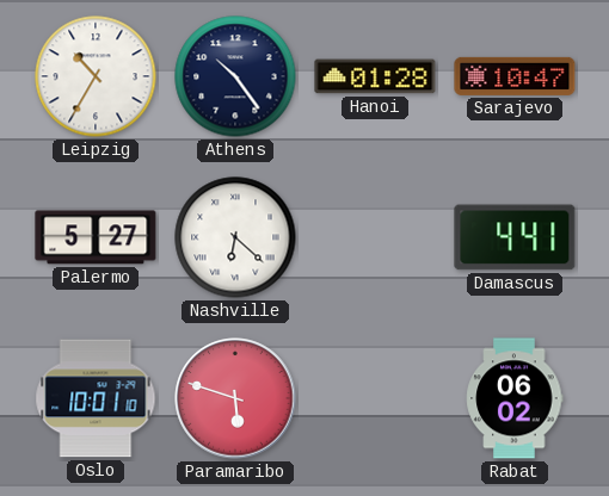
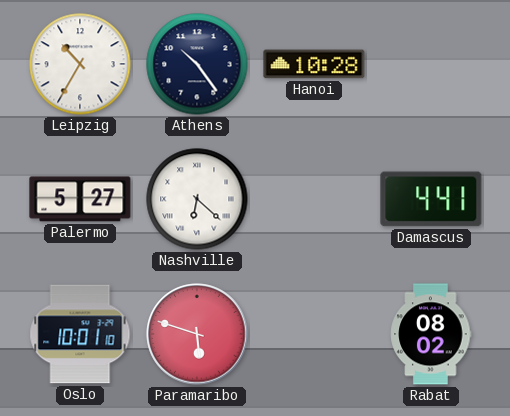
Hanoi: 01:28 -> 10:28 (314, 64)
Sarajevo: 10:47 -> none (515, 76)
Rabat: 06:02 -> 08:02 (431, 334)
